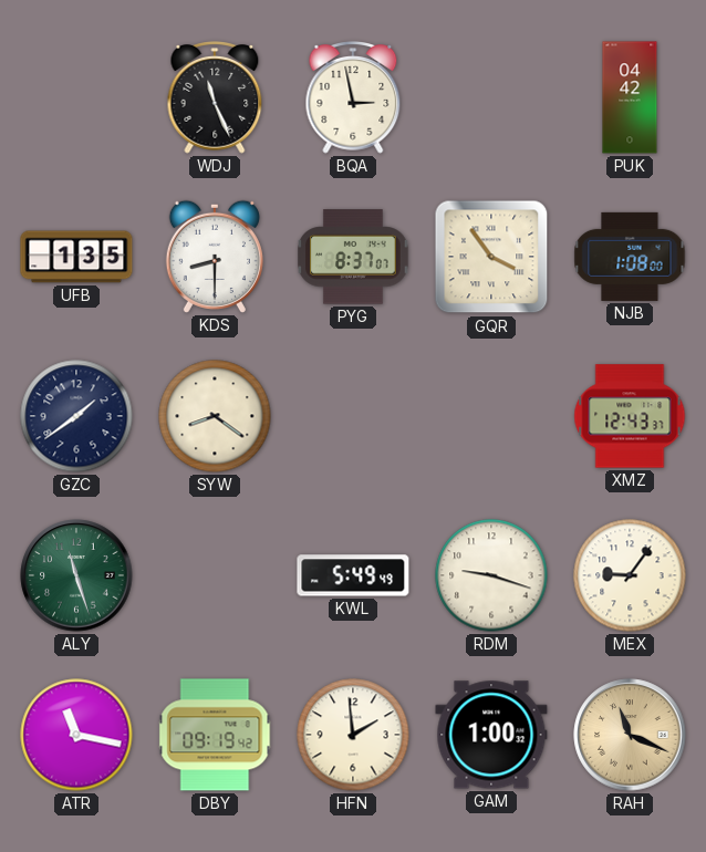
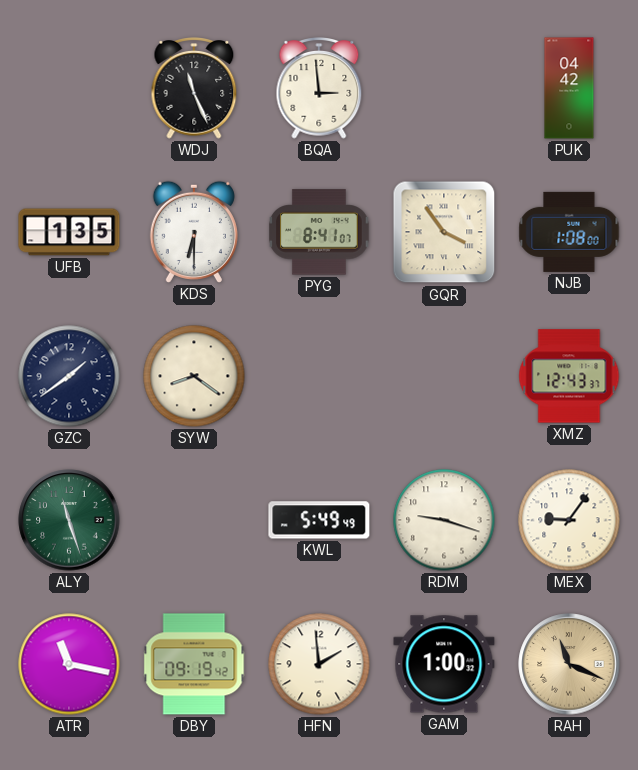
BQA: 2:58 -> 2:59 (319, 89)
KDS: 8:30 -> 6:30 (194, 232)
PYG: 8:37 -> 8:41 (320, 232)
